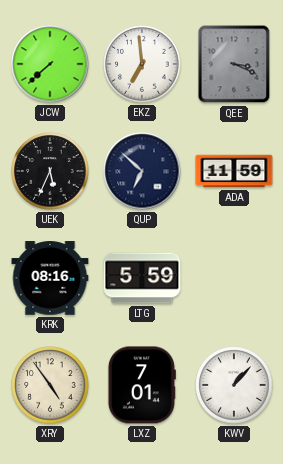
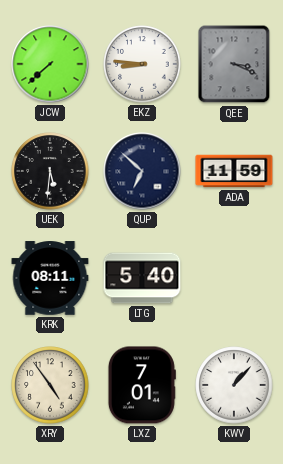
EKZ: 6:59 -> 8:46 (142, 64)
UEK: 5:34 -> 5:31 (50, 171)
KRK: 08:16 -> 08:11 (50, 278)
LTG: 5:59 -> 5:40 (142, 278)
